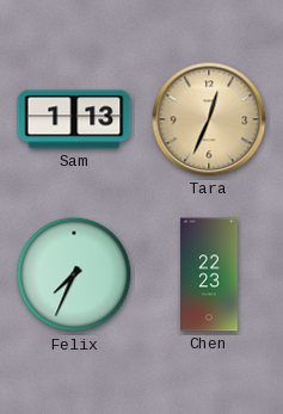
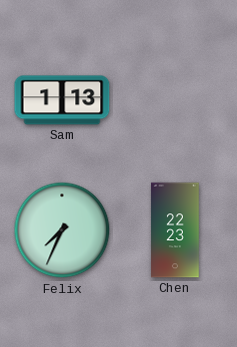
Tara: 12:34 -> none (209, 119)
